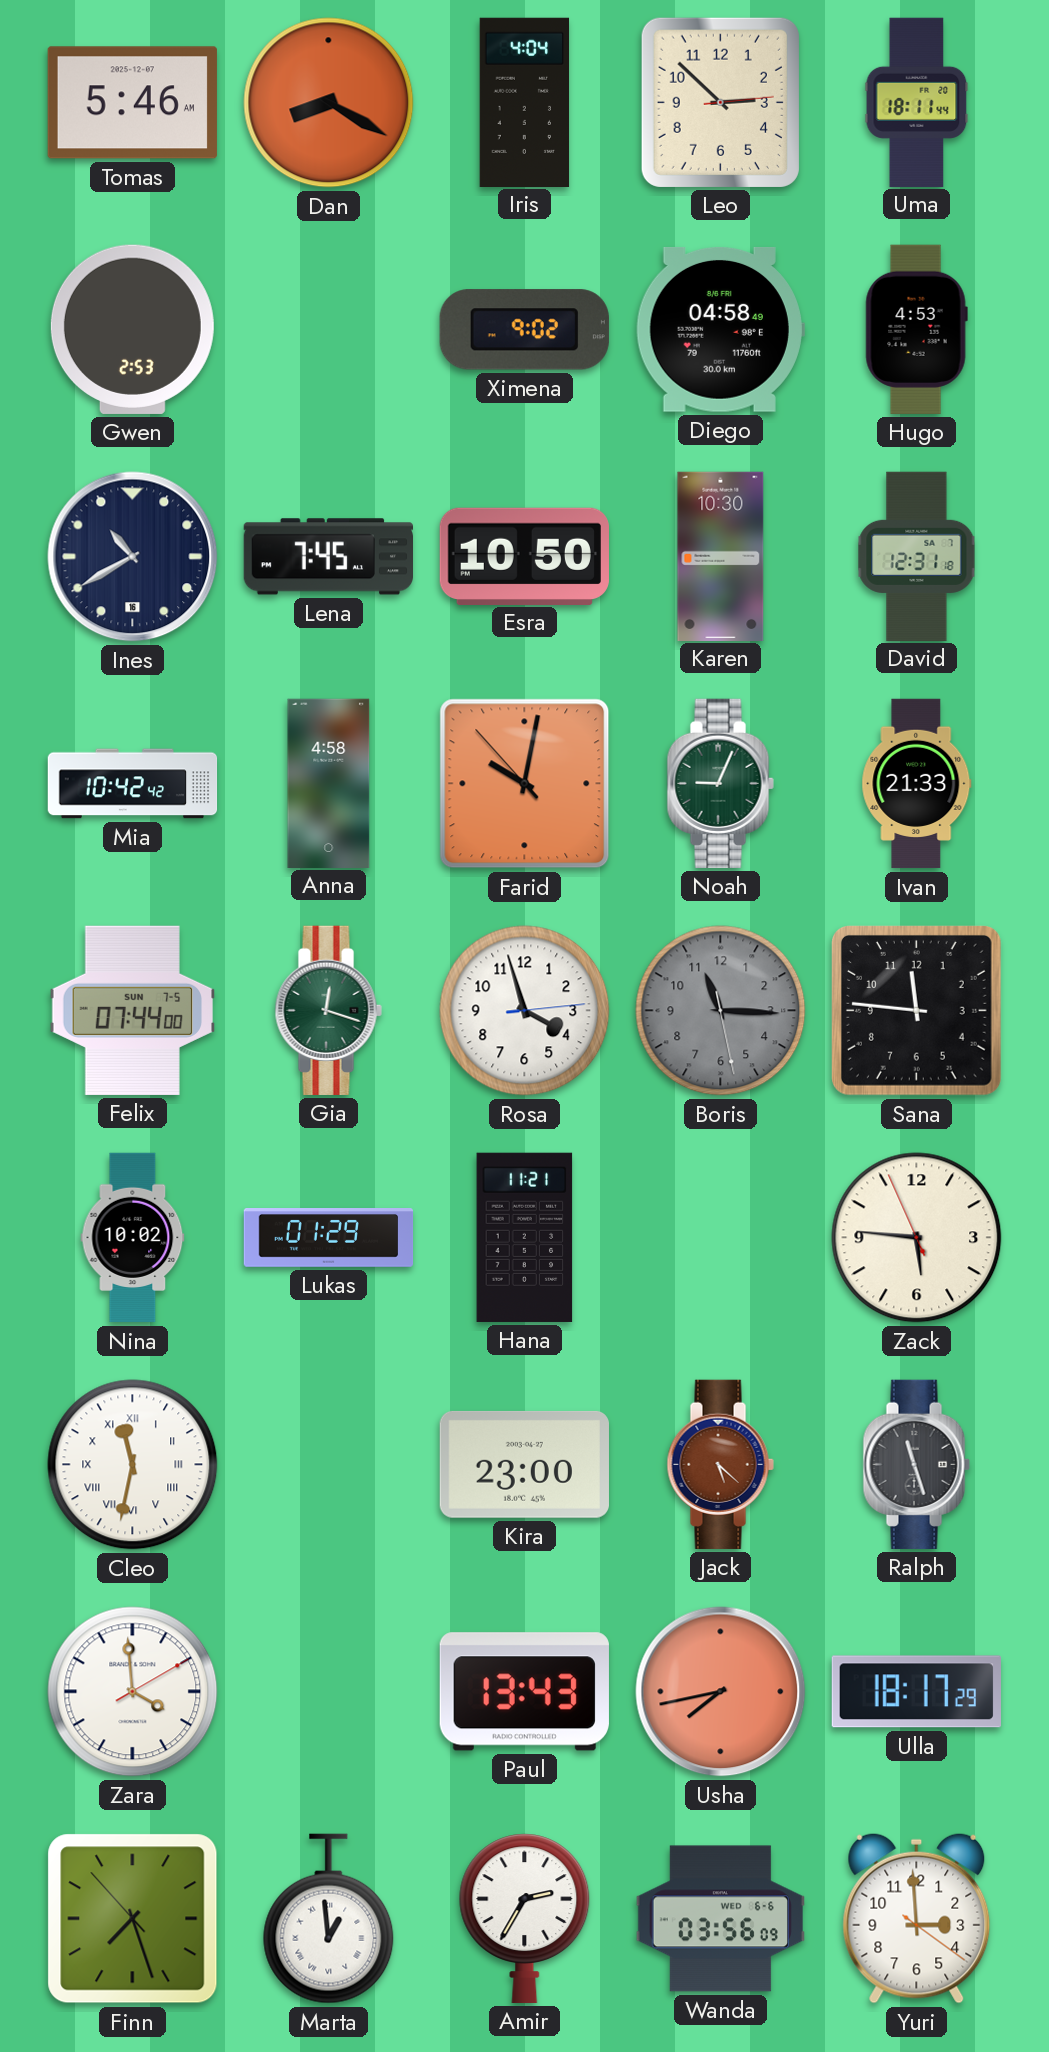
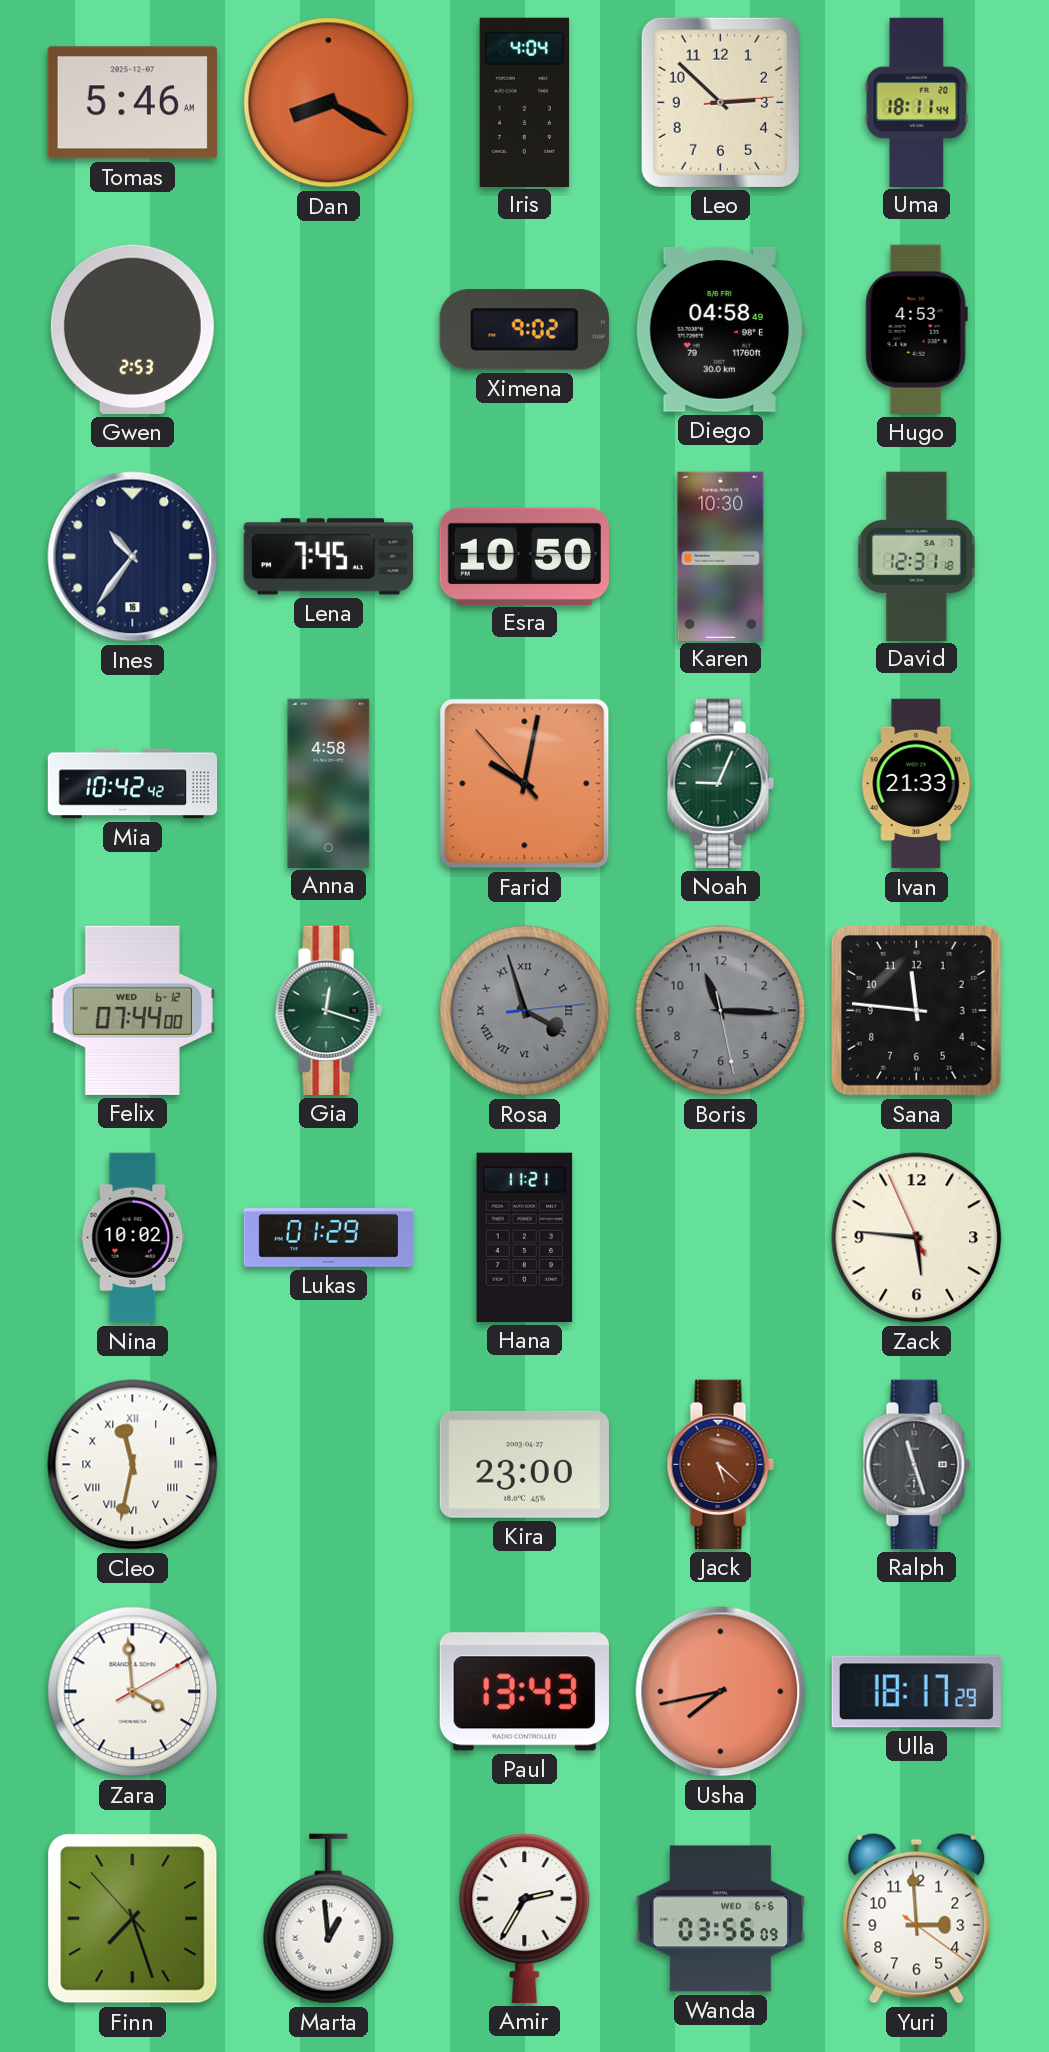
Ines: 10:40 -> 10:36 (133, 557)
Felix date: SUN 7-5 -> WED 6-12 (133, 1010)
Rosa dial: white -> grey (525, 1011)
Rosa numerals: Arabic -> Roman (525, 1011)
